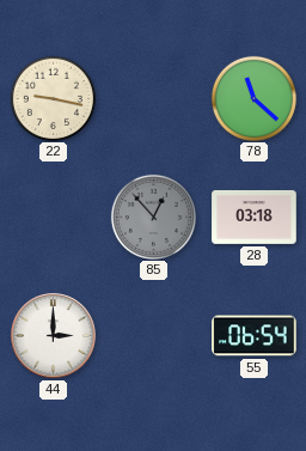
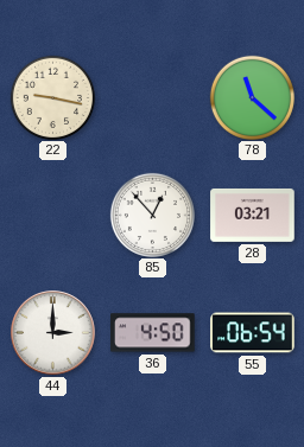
85 dial: grey -> white (152, 215)
28: 03:18 -> 03:21 (253, 215)
36: none -> 4:50 (153, 333)
